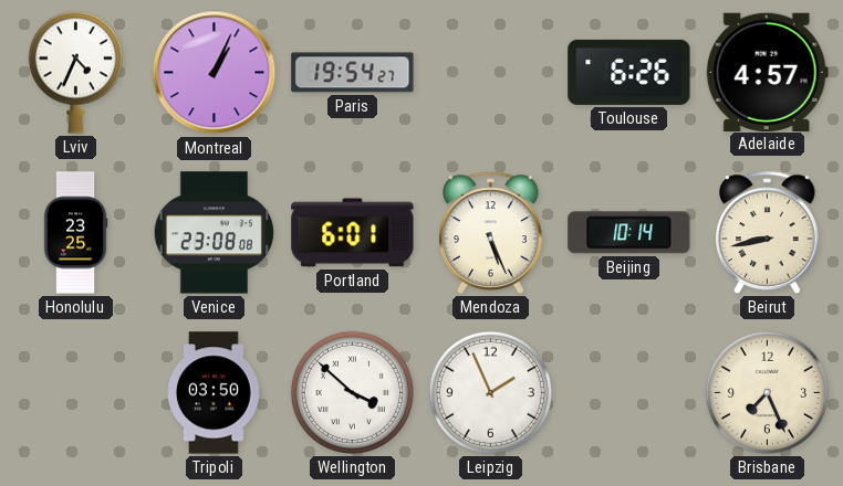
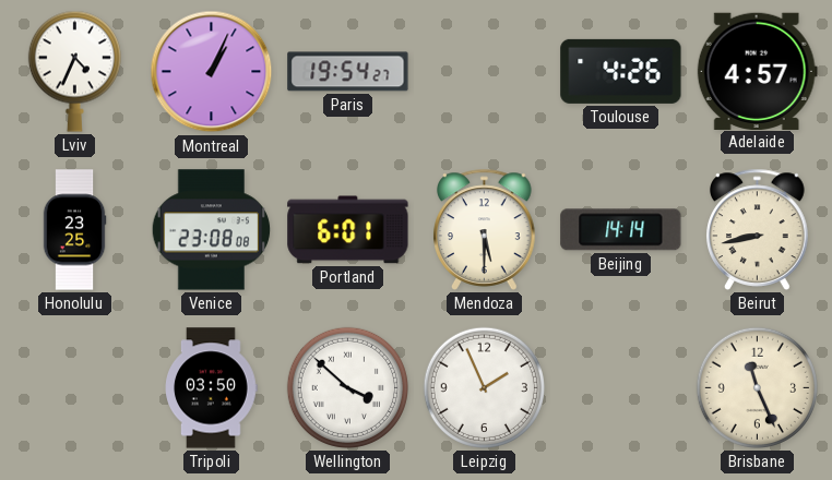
Toulouse: 6:26 -> 4:26 (621, 71)
Mendoza: 5:26 -> 5:30 (485, 229)
Beijing: 10:14 -> 14:14 (621, 230)
Brisbane: 7:26 -> 11:26 (757, 387)
